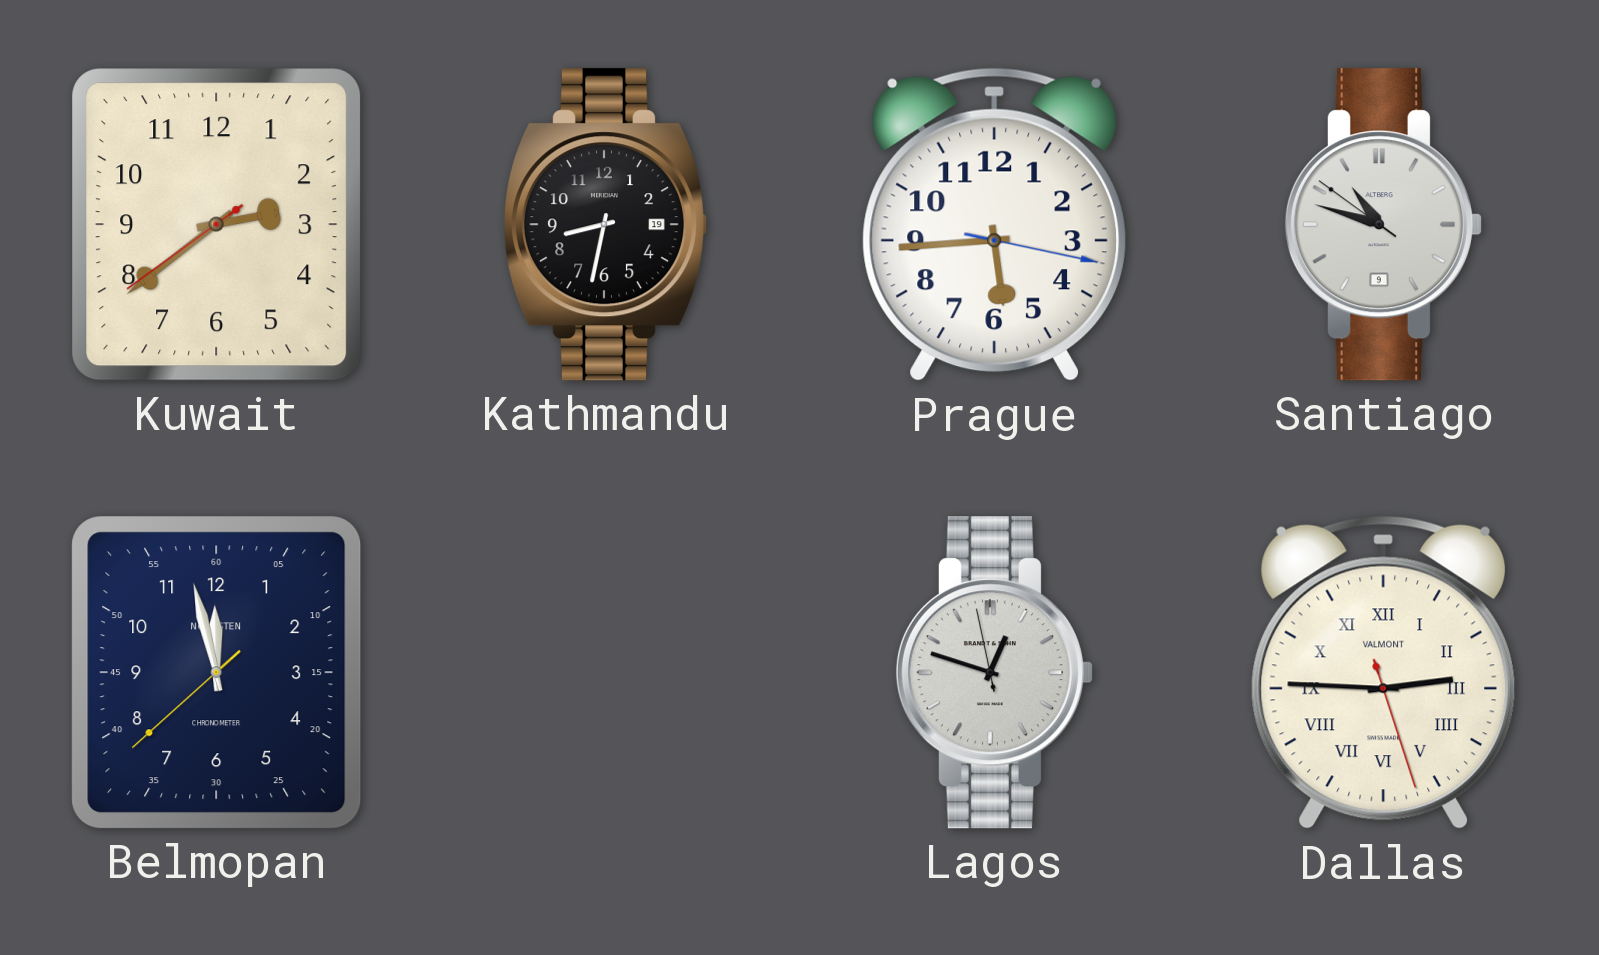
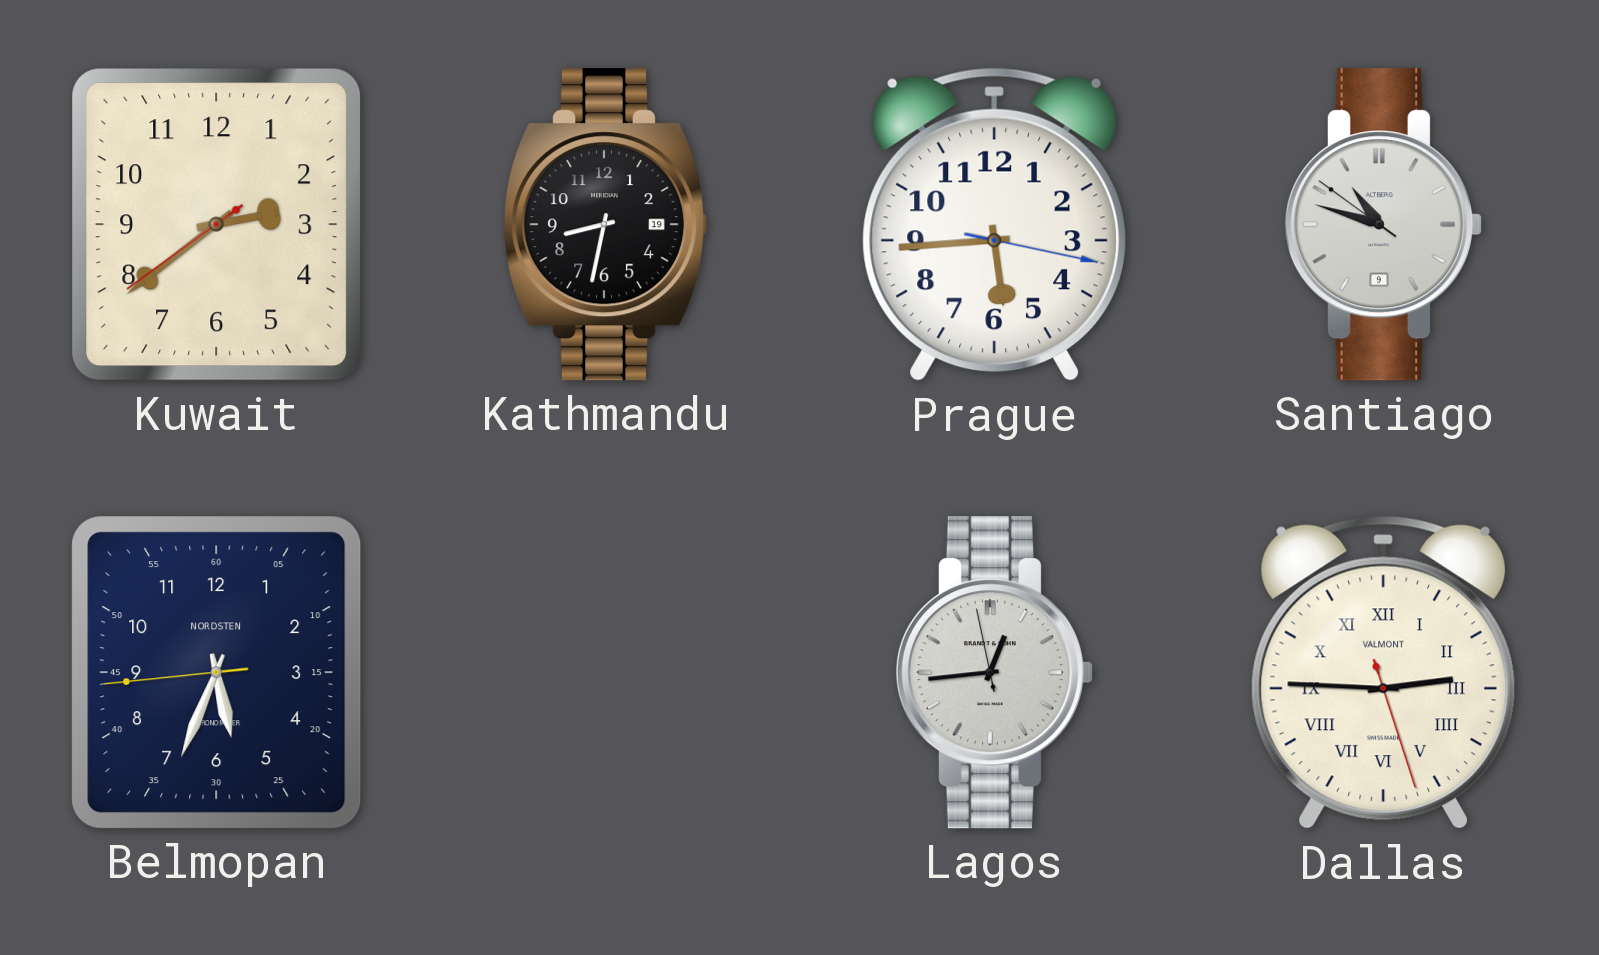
Belmopan: 11:57 -> 5:33 (217, 673)
Lagos: 12:47 -> 12:43 (994, 673)
